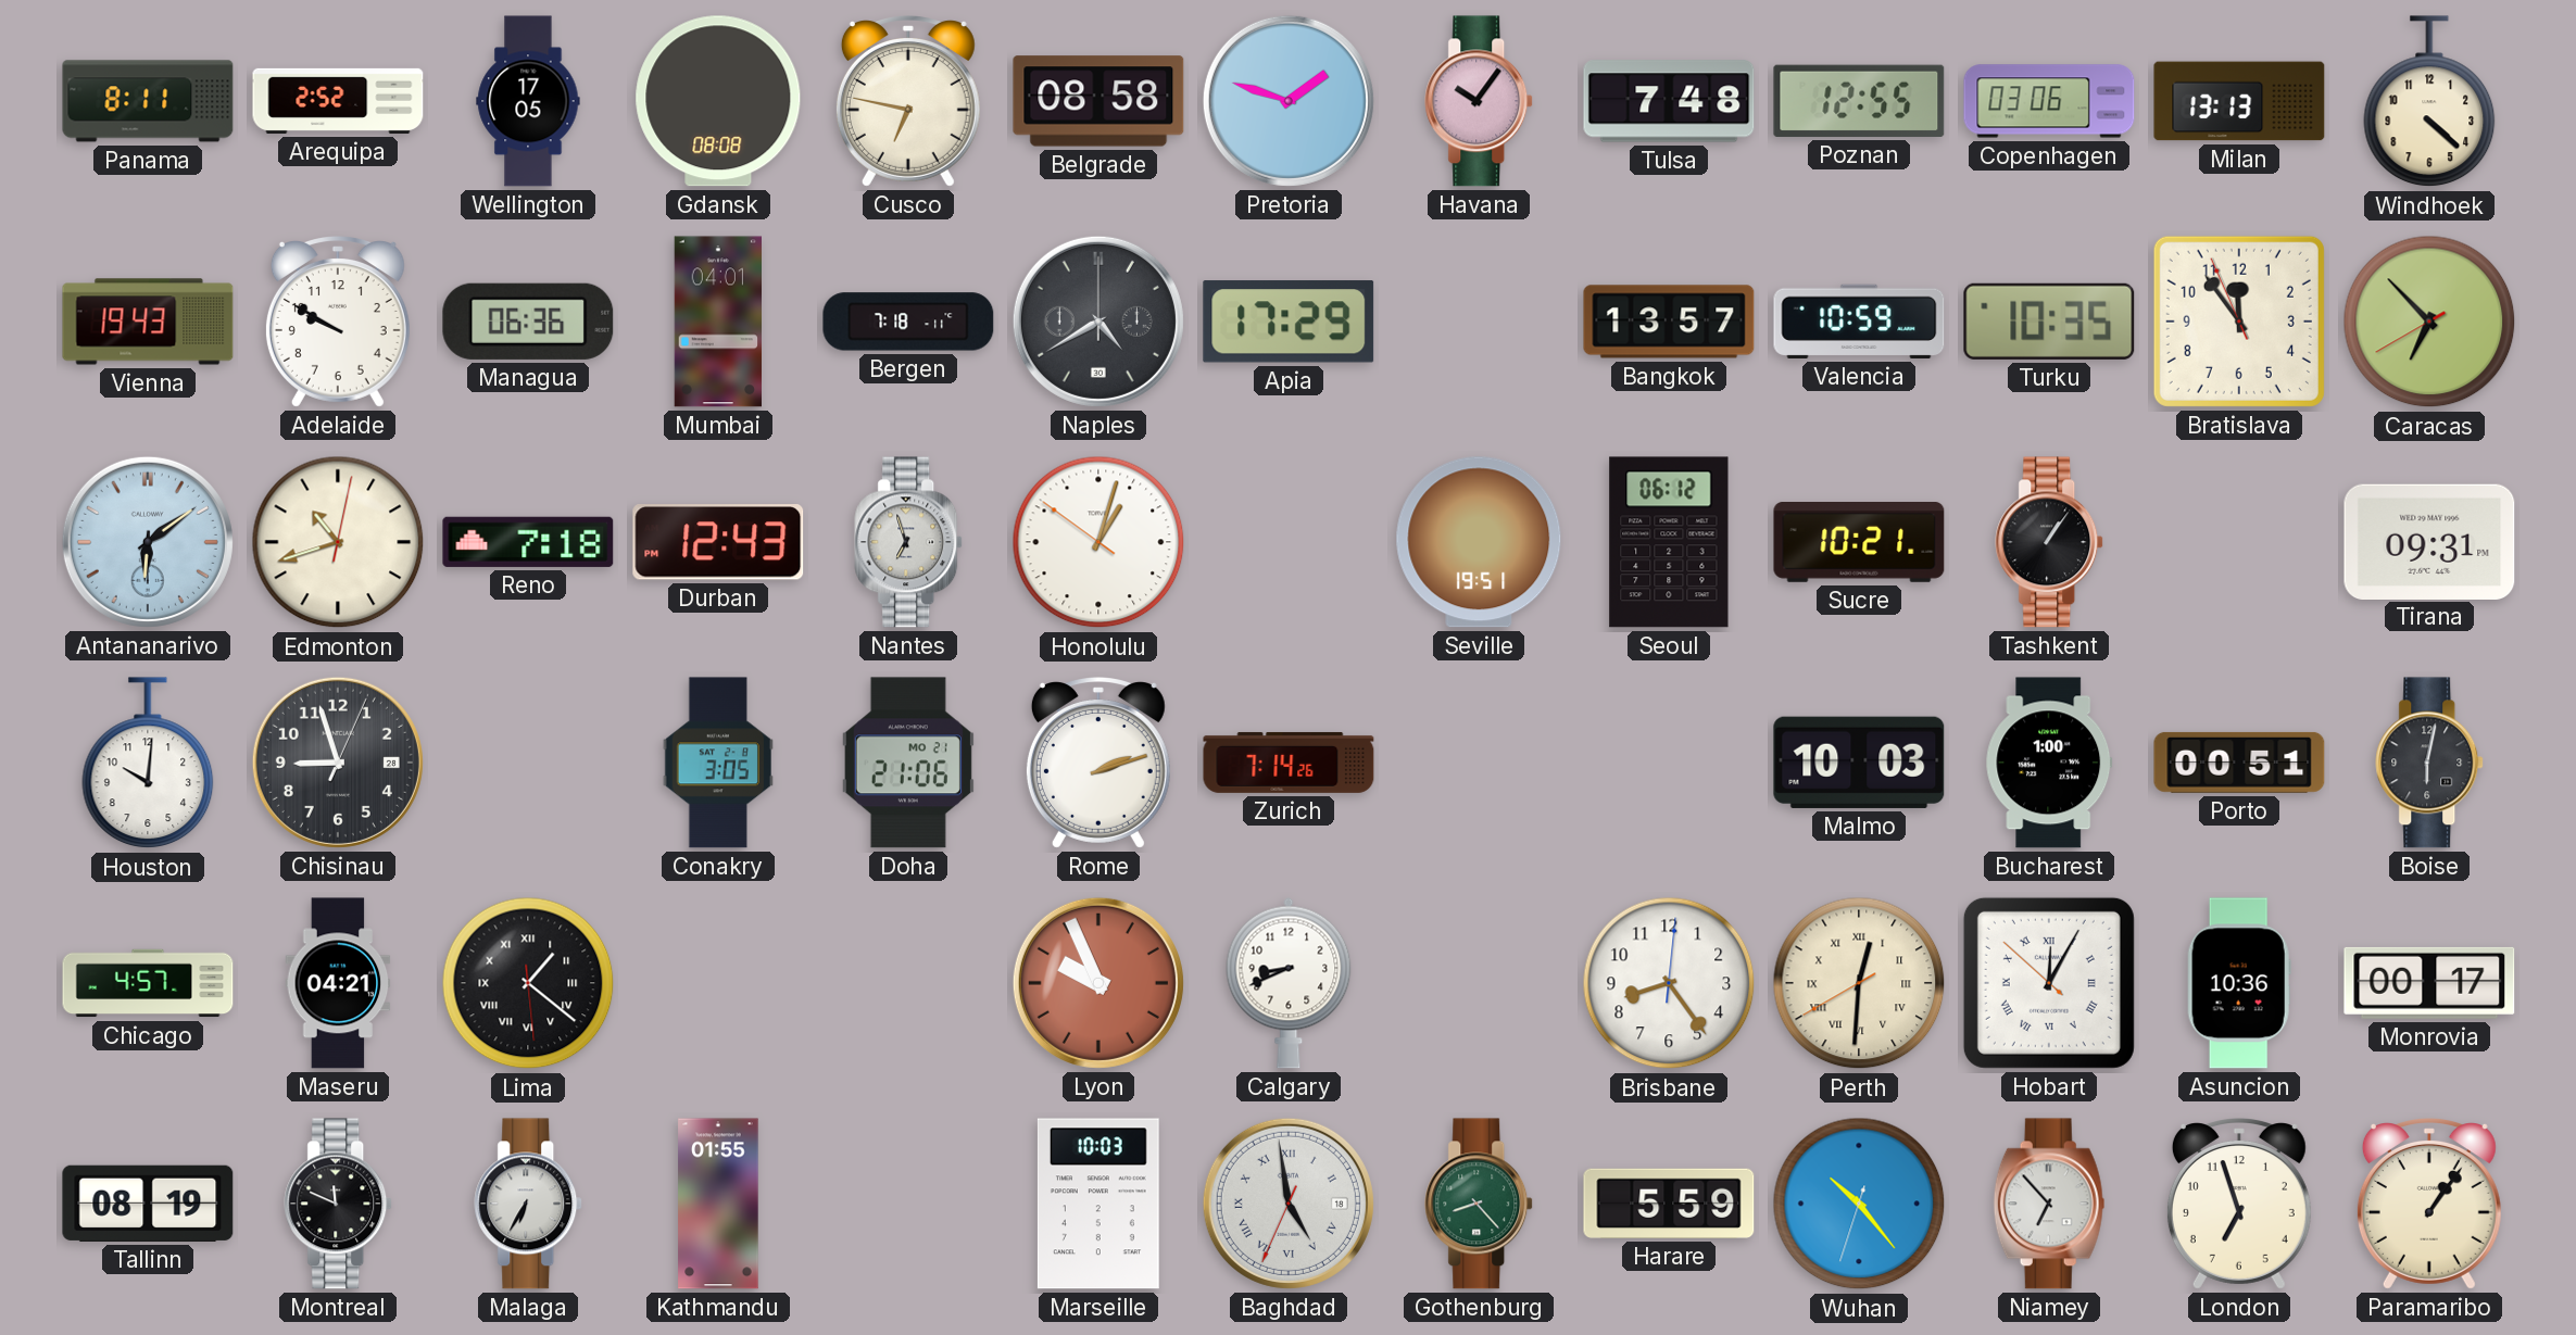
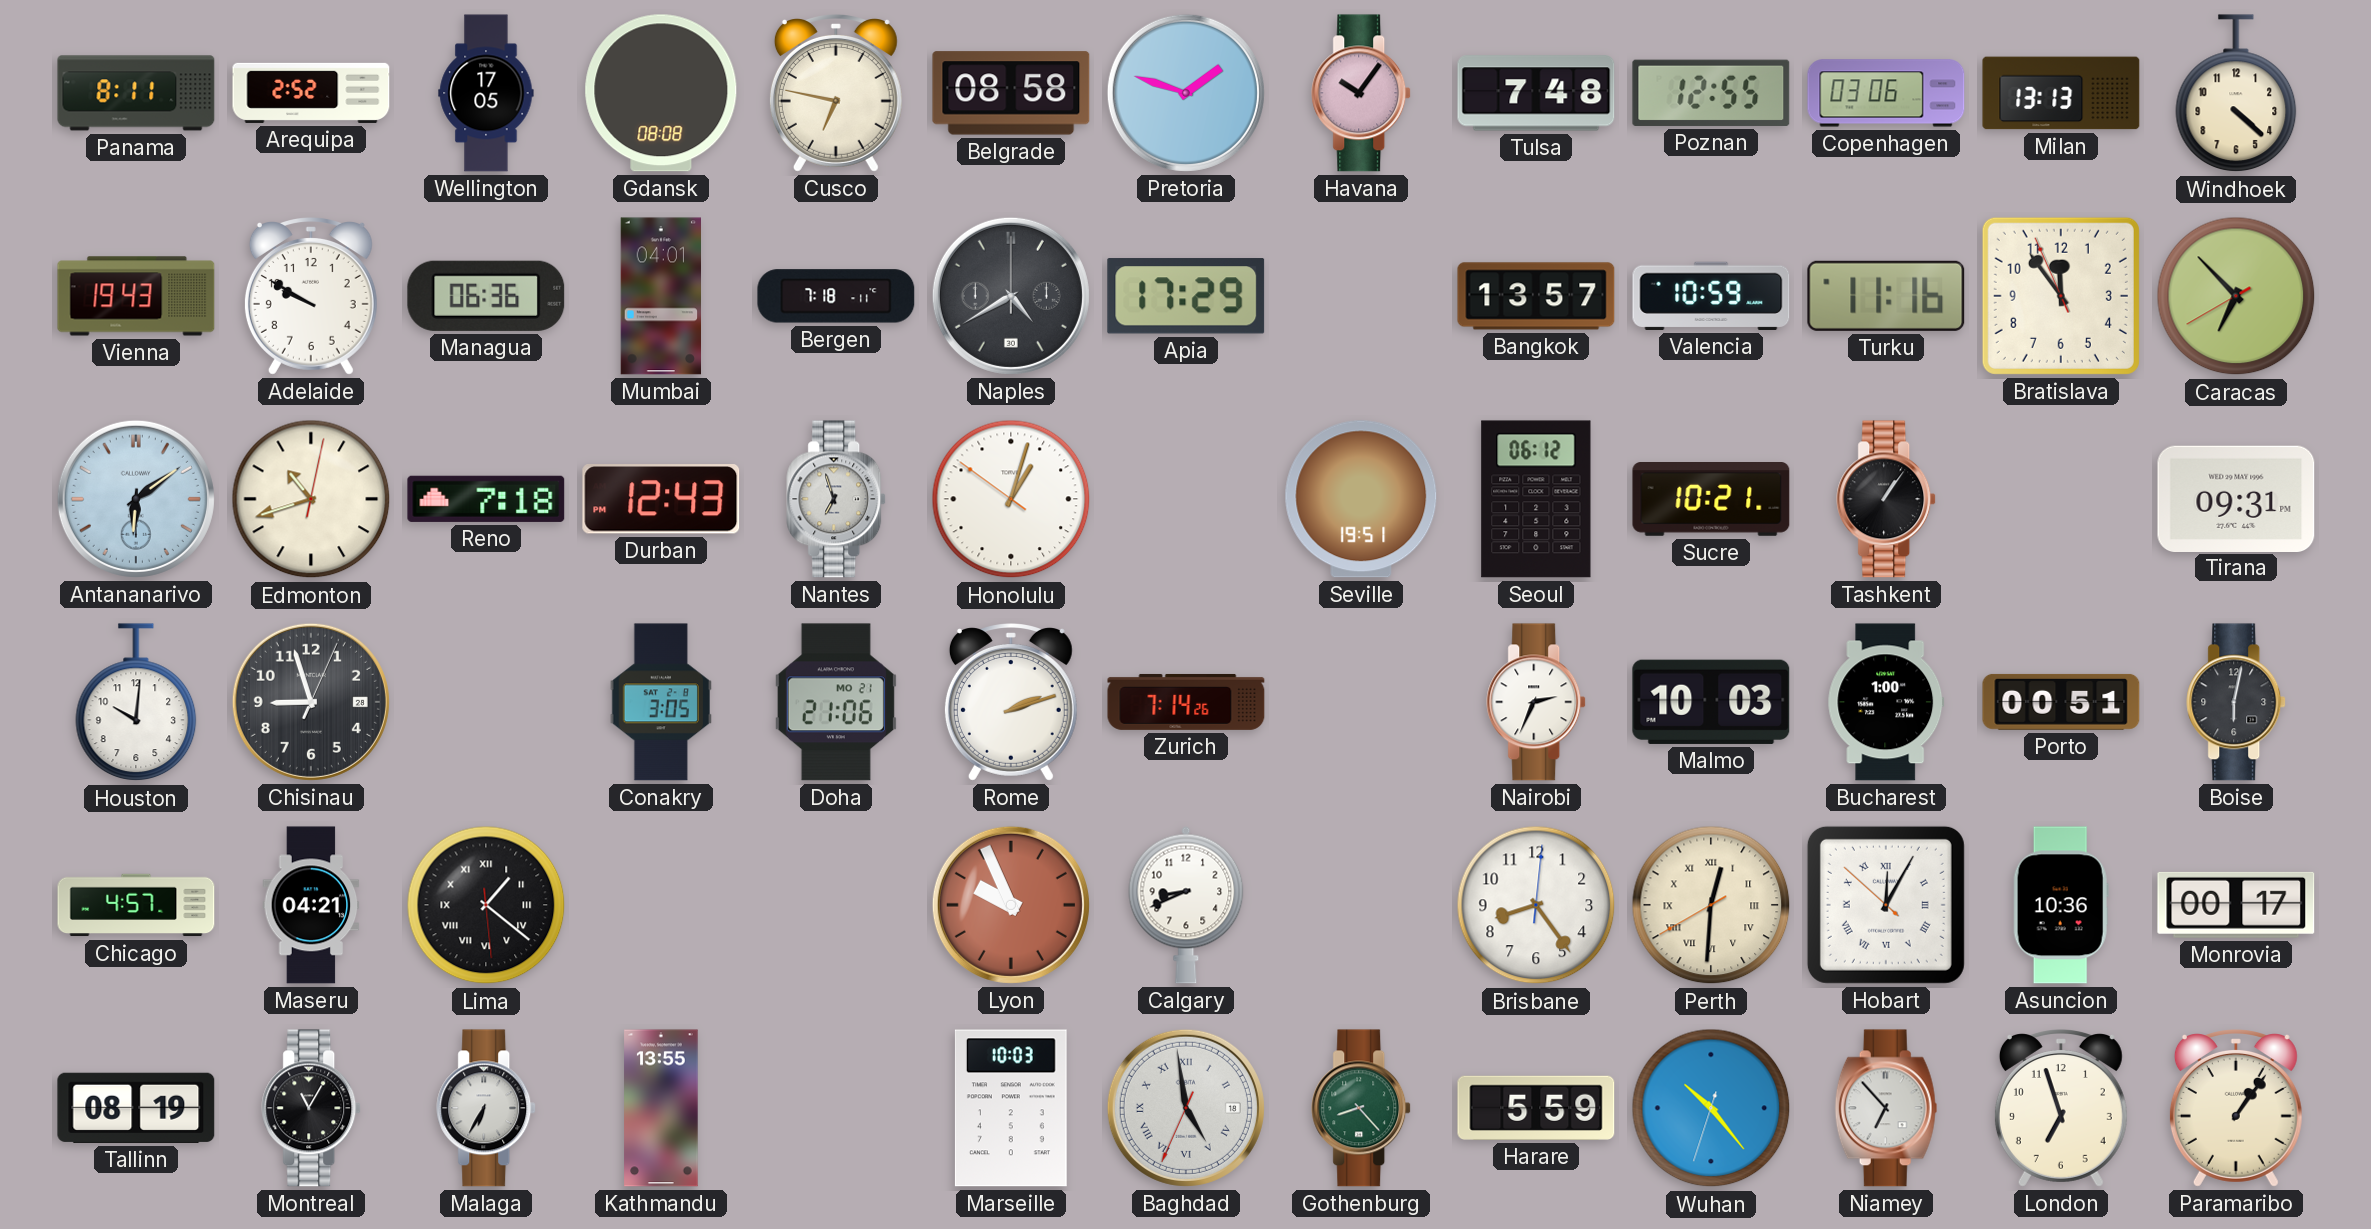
Turku: 10:35 -> 11:16 (1886, 296)
Nairobi: none -> 2:34 (1537, 702)
Montreal: 11:49 -> 11:05 (312, 1108)
Kathmandu: 01:55 -> 13:55 (661, 1108)
